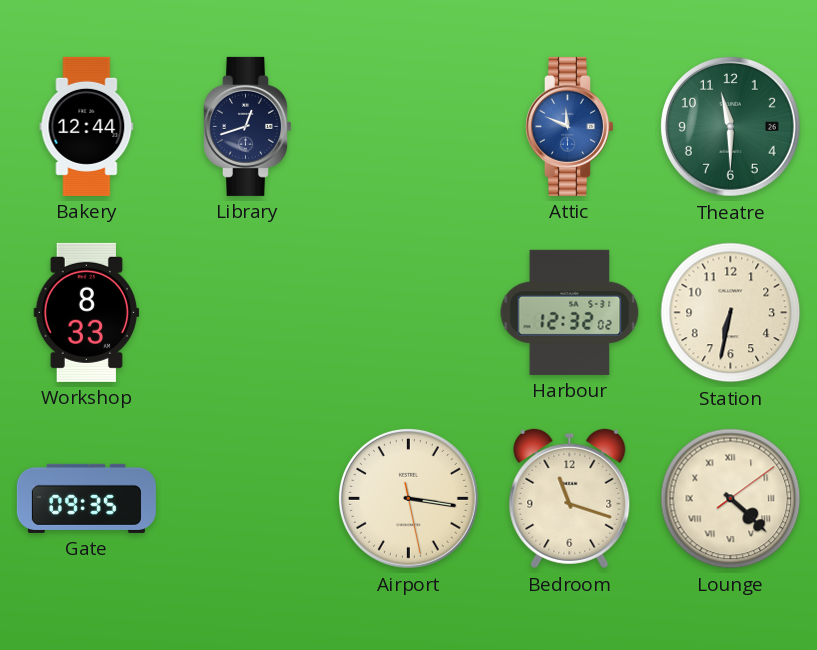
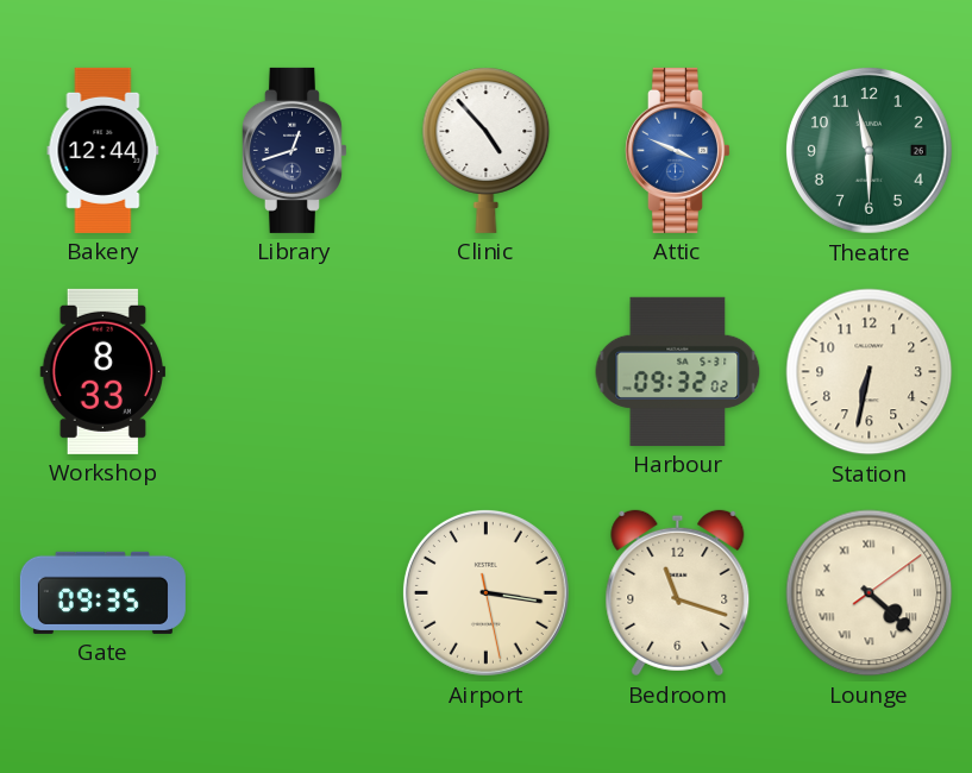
Clinic: none -> 4:53 (487, 150)
Attic: 11:49 -> 3:49 (677, 150)
Harbour: 12:32 -> 09:32 (678, 371)
